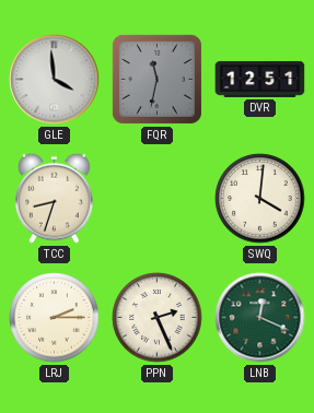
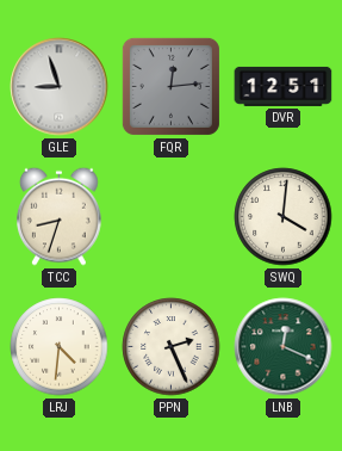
GLE: 3:59 -> 8:57 (60, 87)
FQR: 11:32 -> 12:14 (170, 86)
LRJ: 2:15 -> 4:31 (60, 347)
